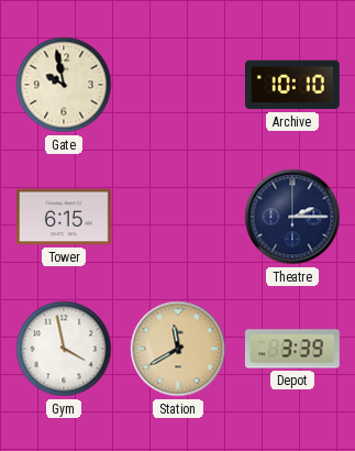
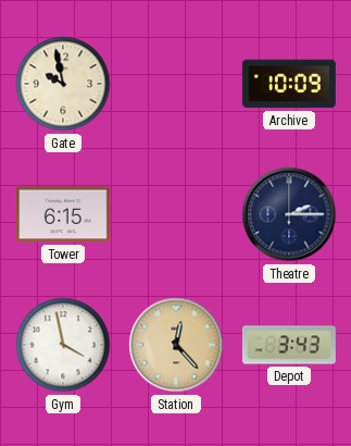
Archive: 10:10 -> 10:09 (289, 84)
Station: 11:40 -> 12:23 (176, 345)
Depot: 3:39 -> 3:43 (289, 345)
